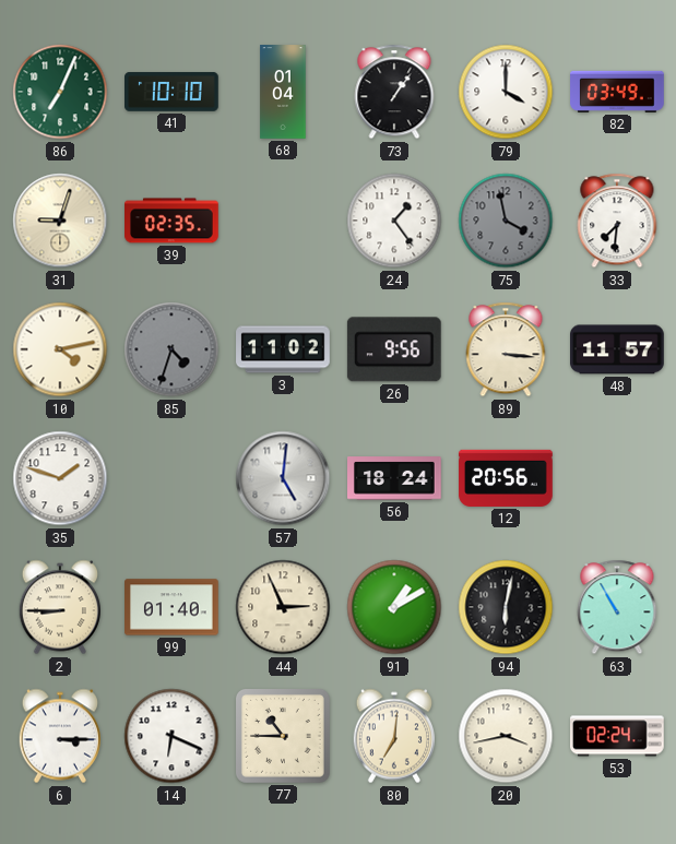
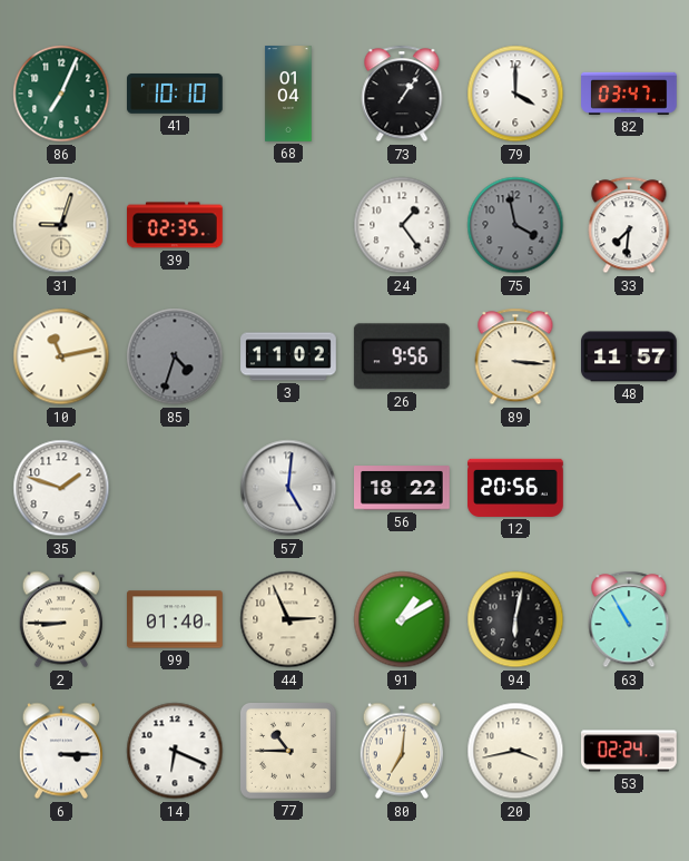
82: 03:49 -> 03:47 (629, 94)
10: 4:13 -> 11:13 (61, 356)
56: 18:24 -> 18:22 (403, 488)
